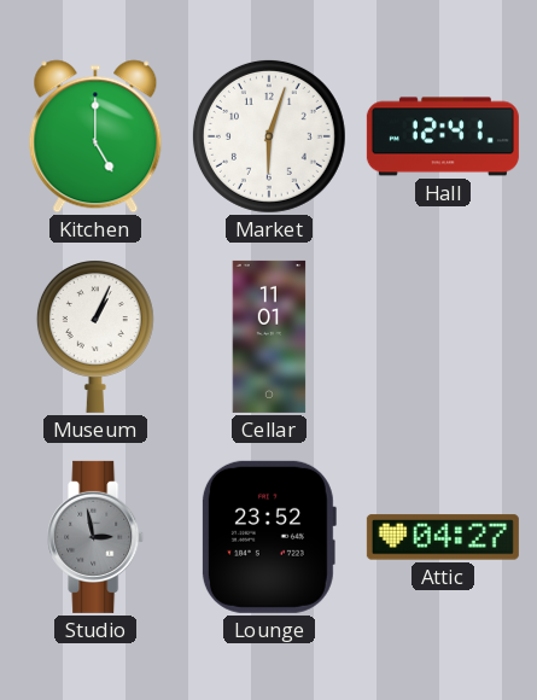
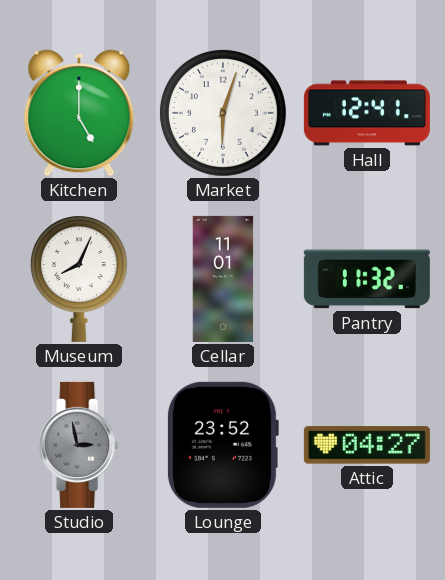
Museum: 1:04 -> 8:04 (79, 279)
Pantry: none -> 11:32 (367, 279)
